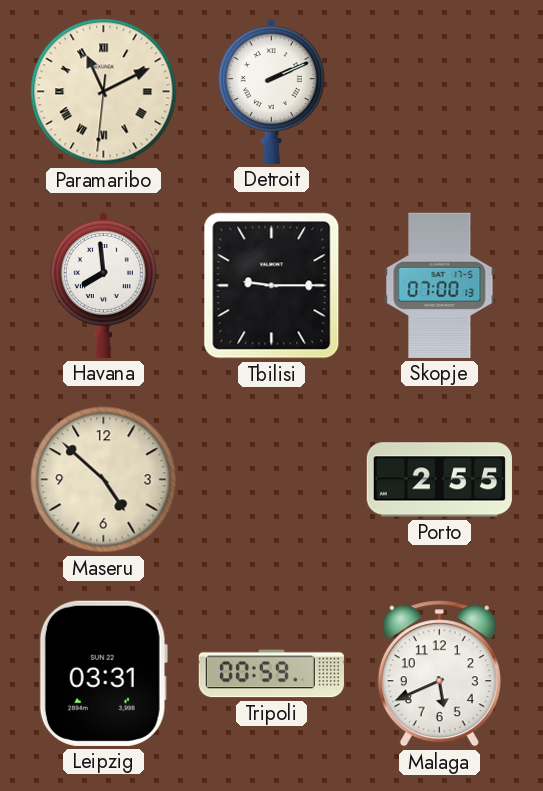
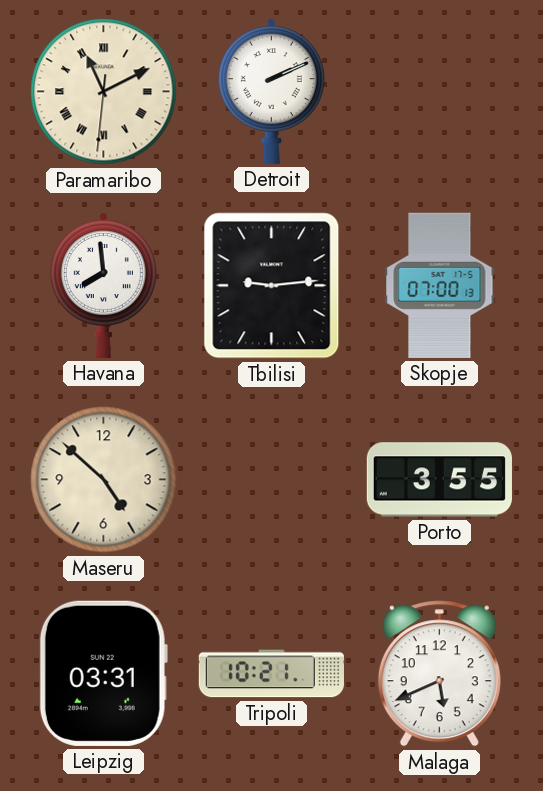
Tbilisi: 9:15 -> 9:14 (272, 286)
Porto: 2:55 -> 3:55 (439, 480)
Tripoli: 00:59 -> 10:21 (271, 674)
